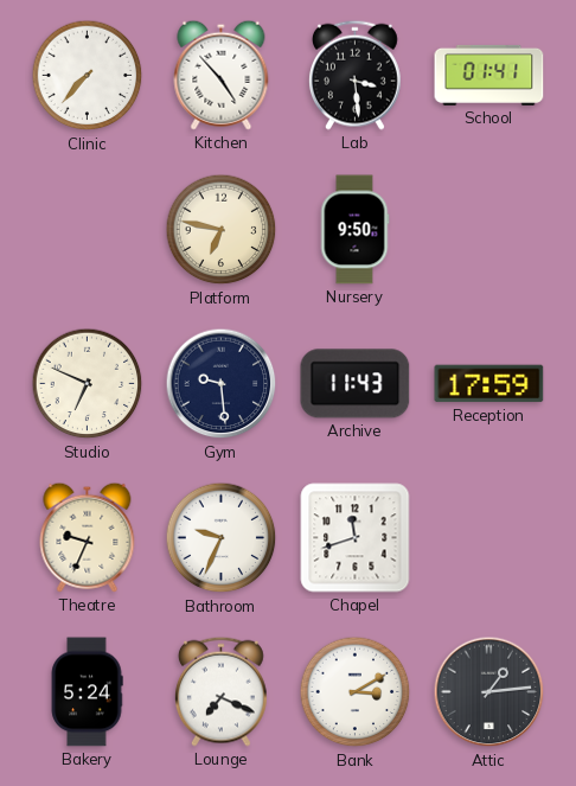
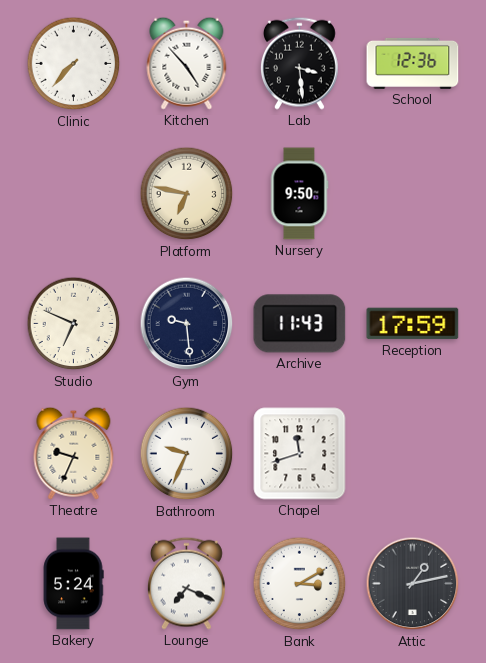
School: 01:41 -> 12:36 (413, 63)
Attic: 1:14 -> 1:13 (413, 584)
